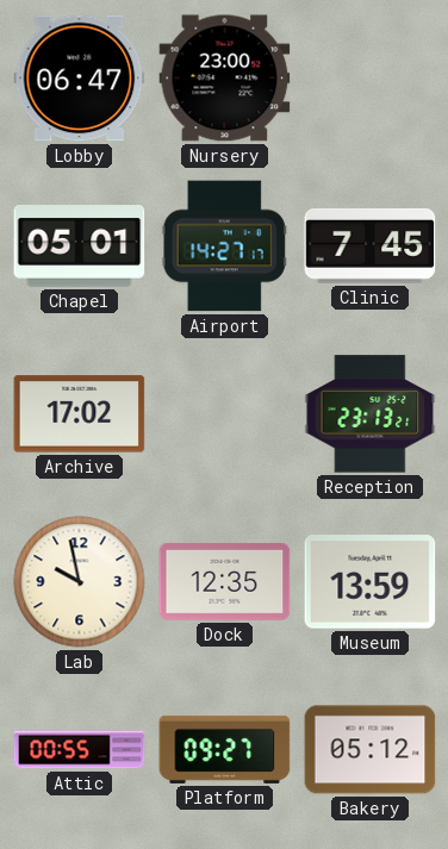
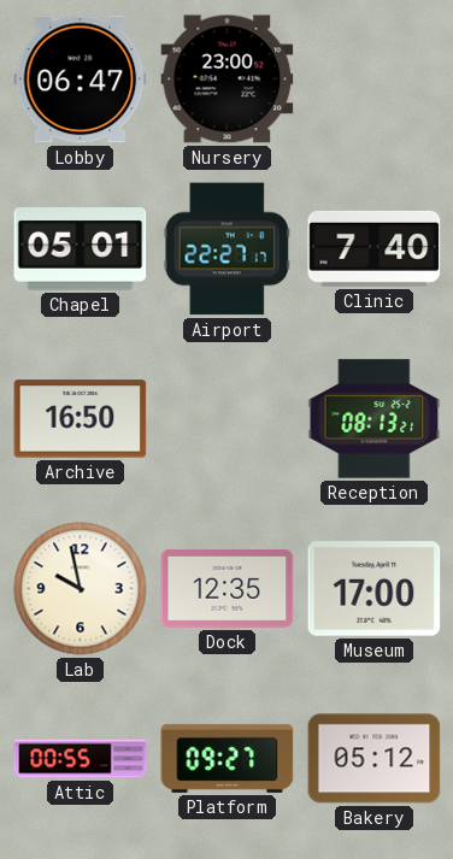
Airport: 14:27 -> 22:27 (226, 249)
Clinic: 7:45 -> 7:40 (375, 249)
Archive: 17:02 -> 16:50 (81, 419)
Reception: 23:13 -> 08:13 (375, 419)
Museum: 13:59 -> 17:00 (375, 589)
